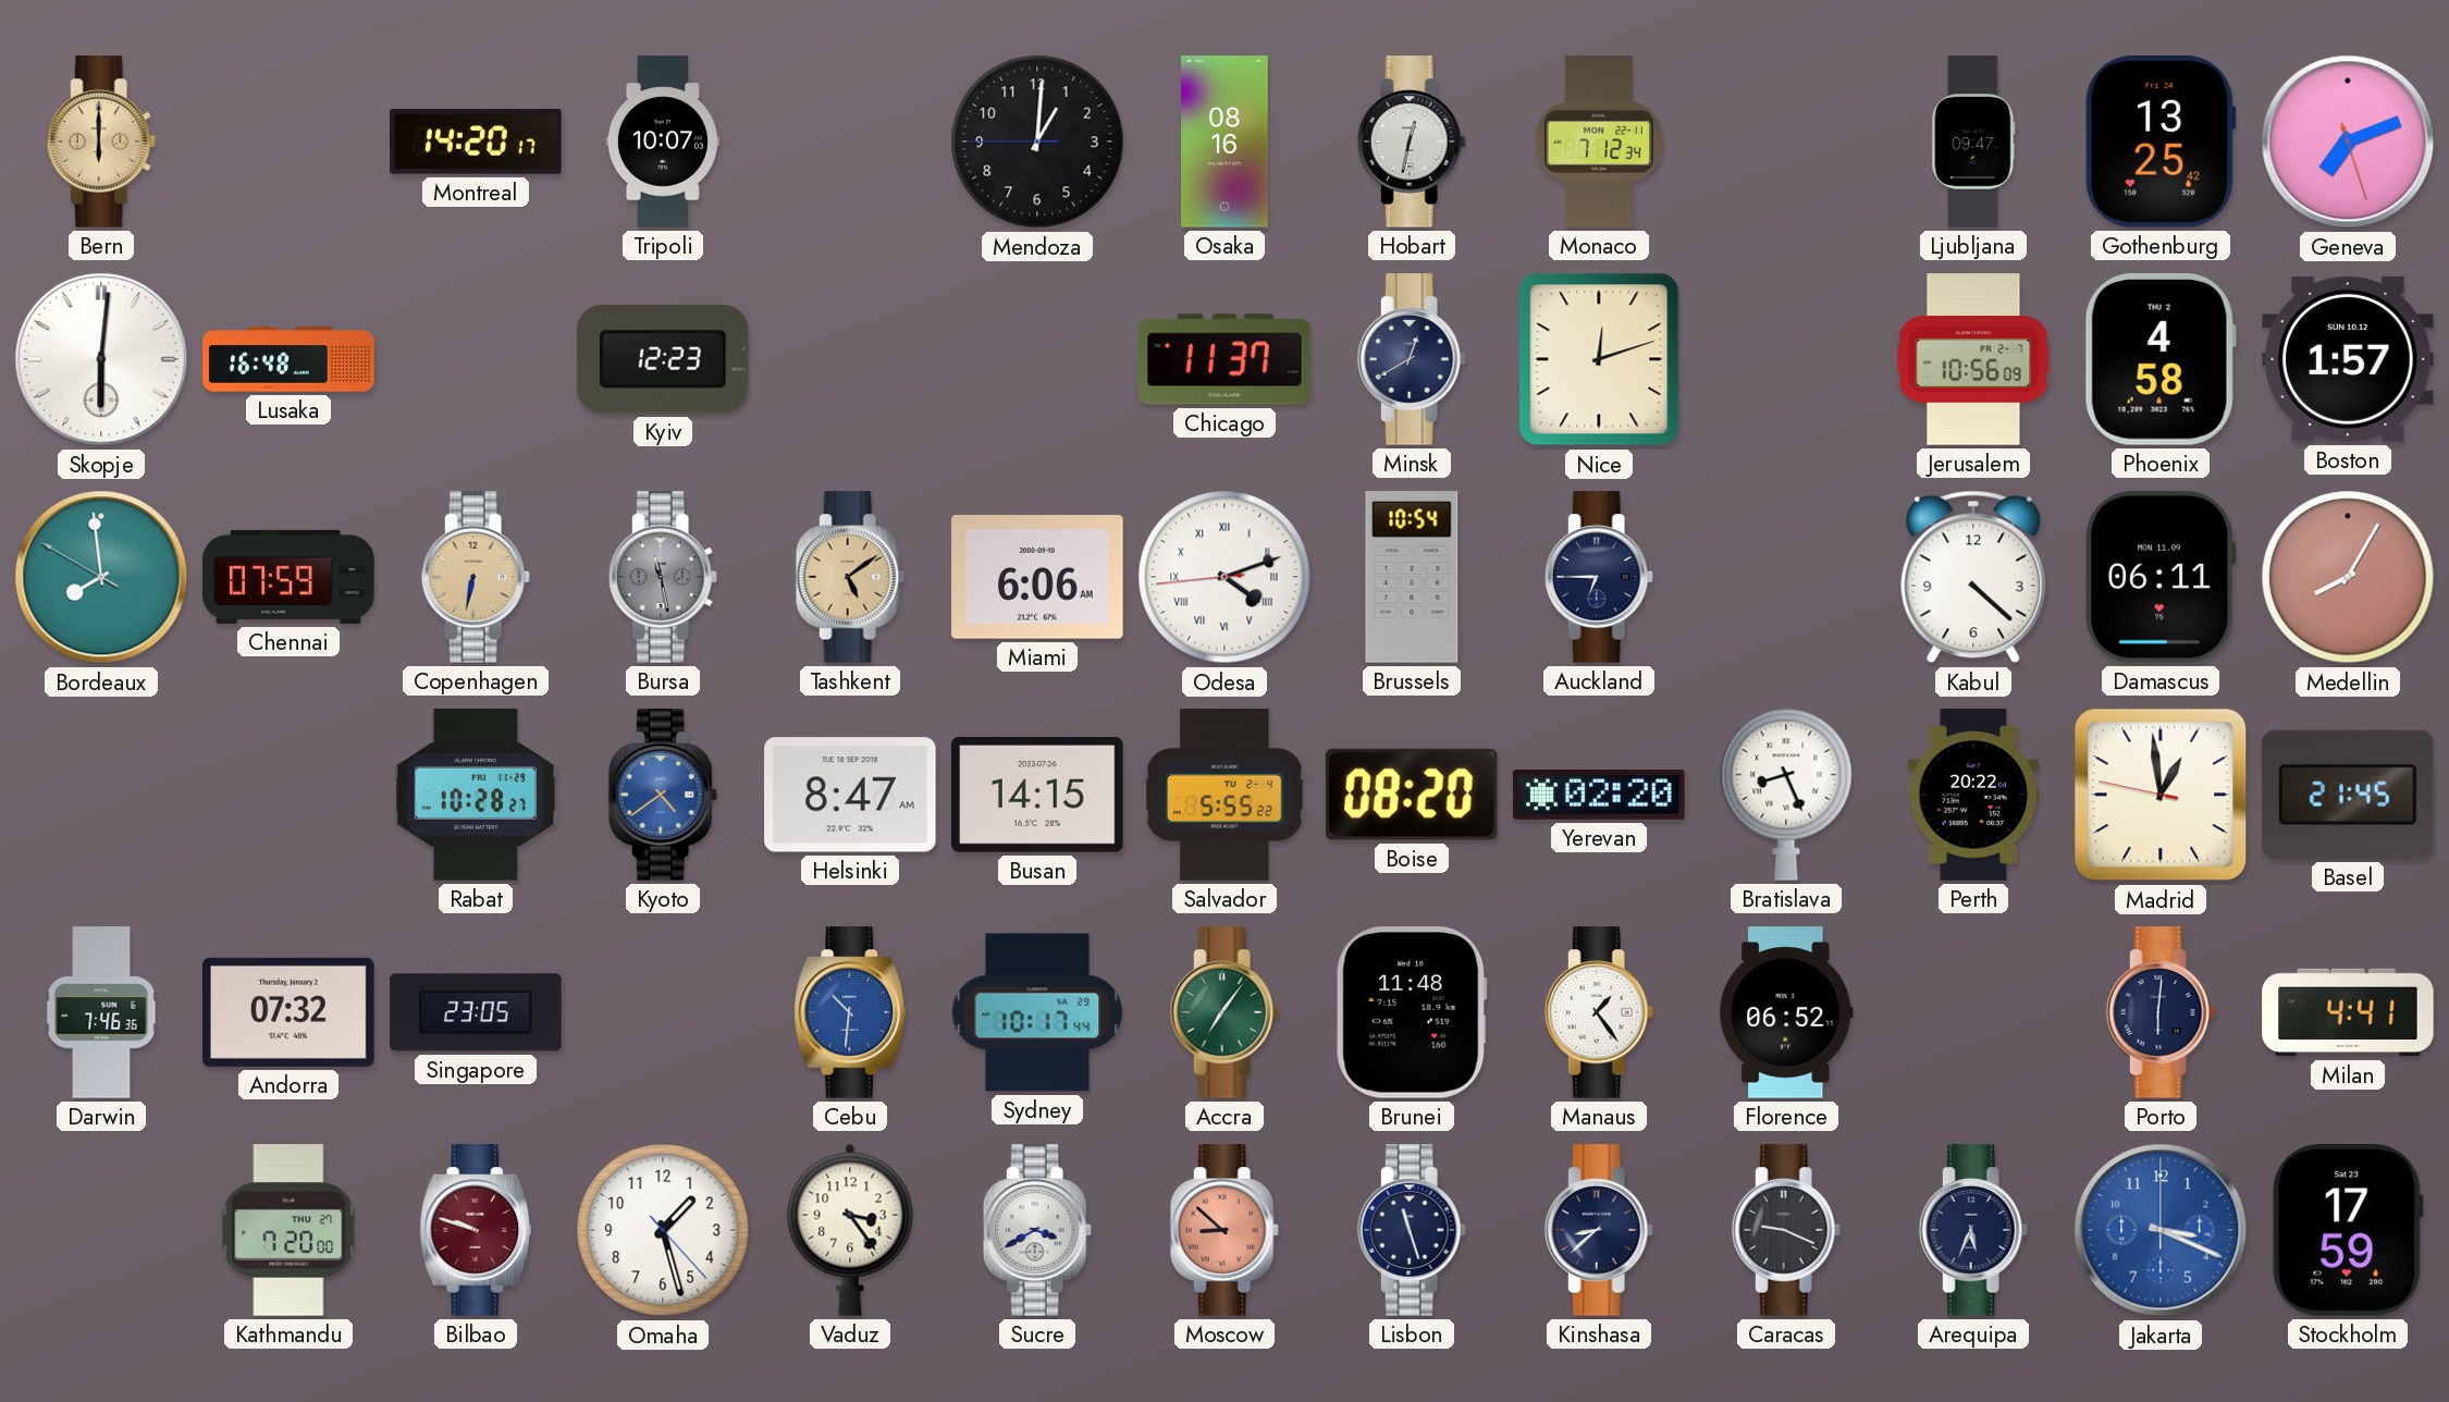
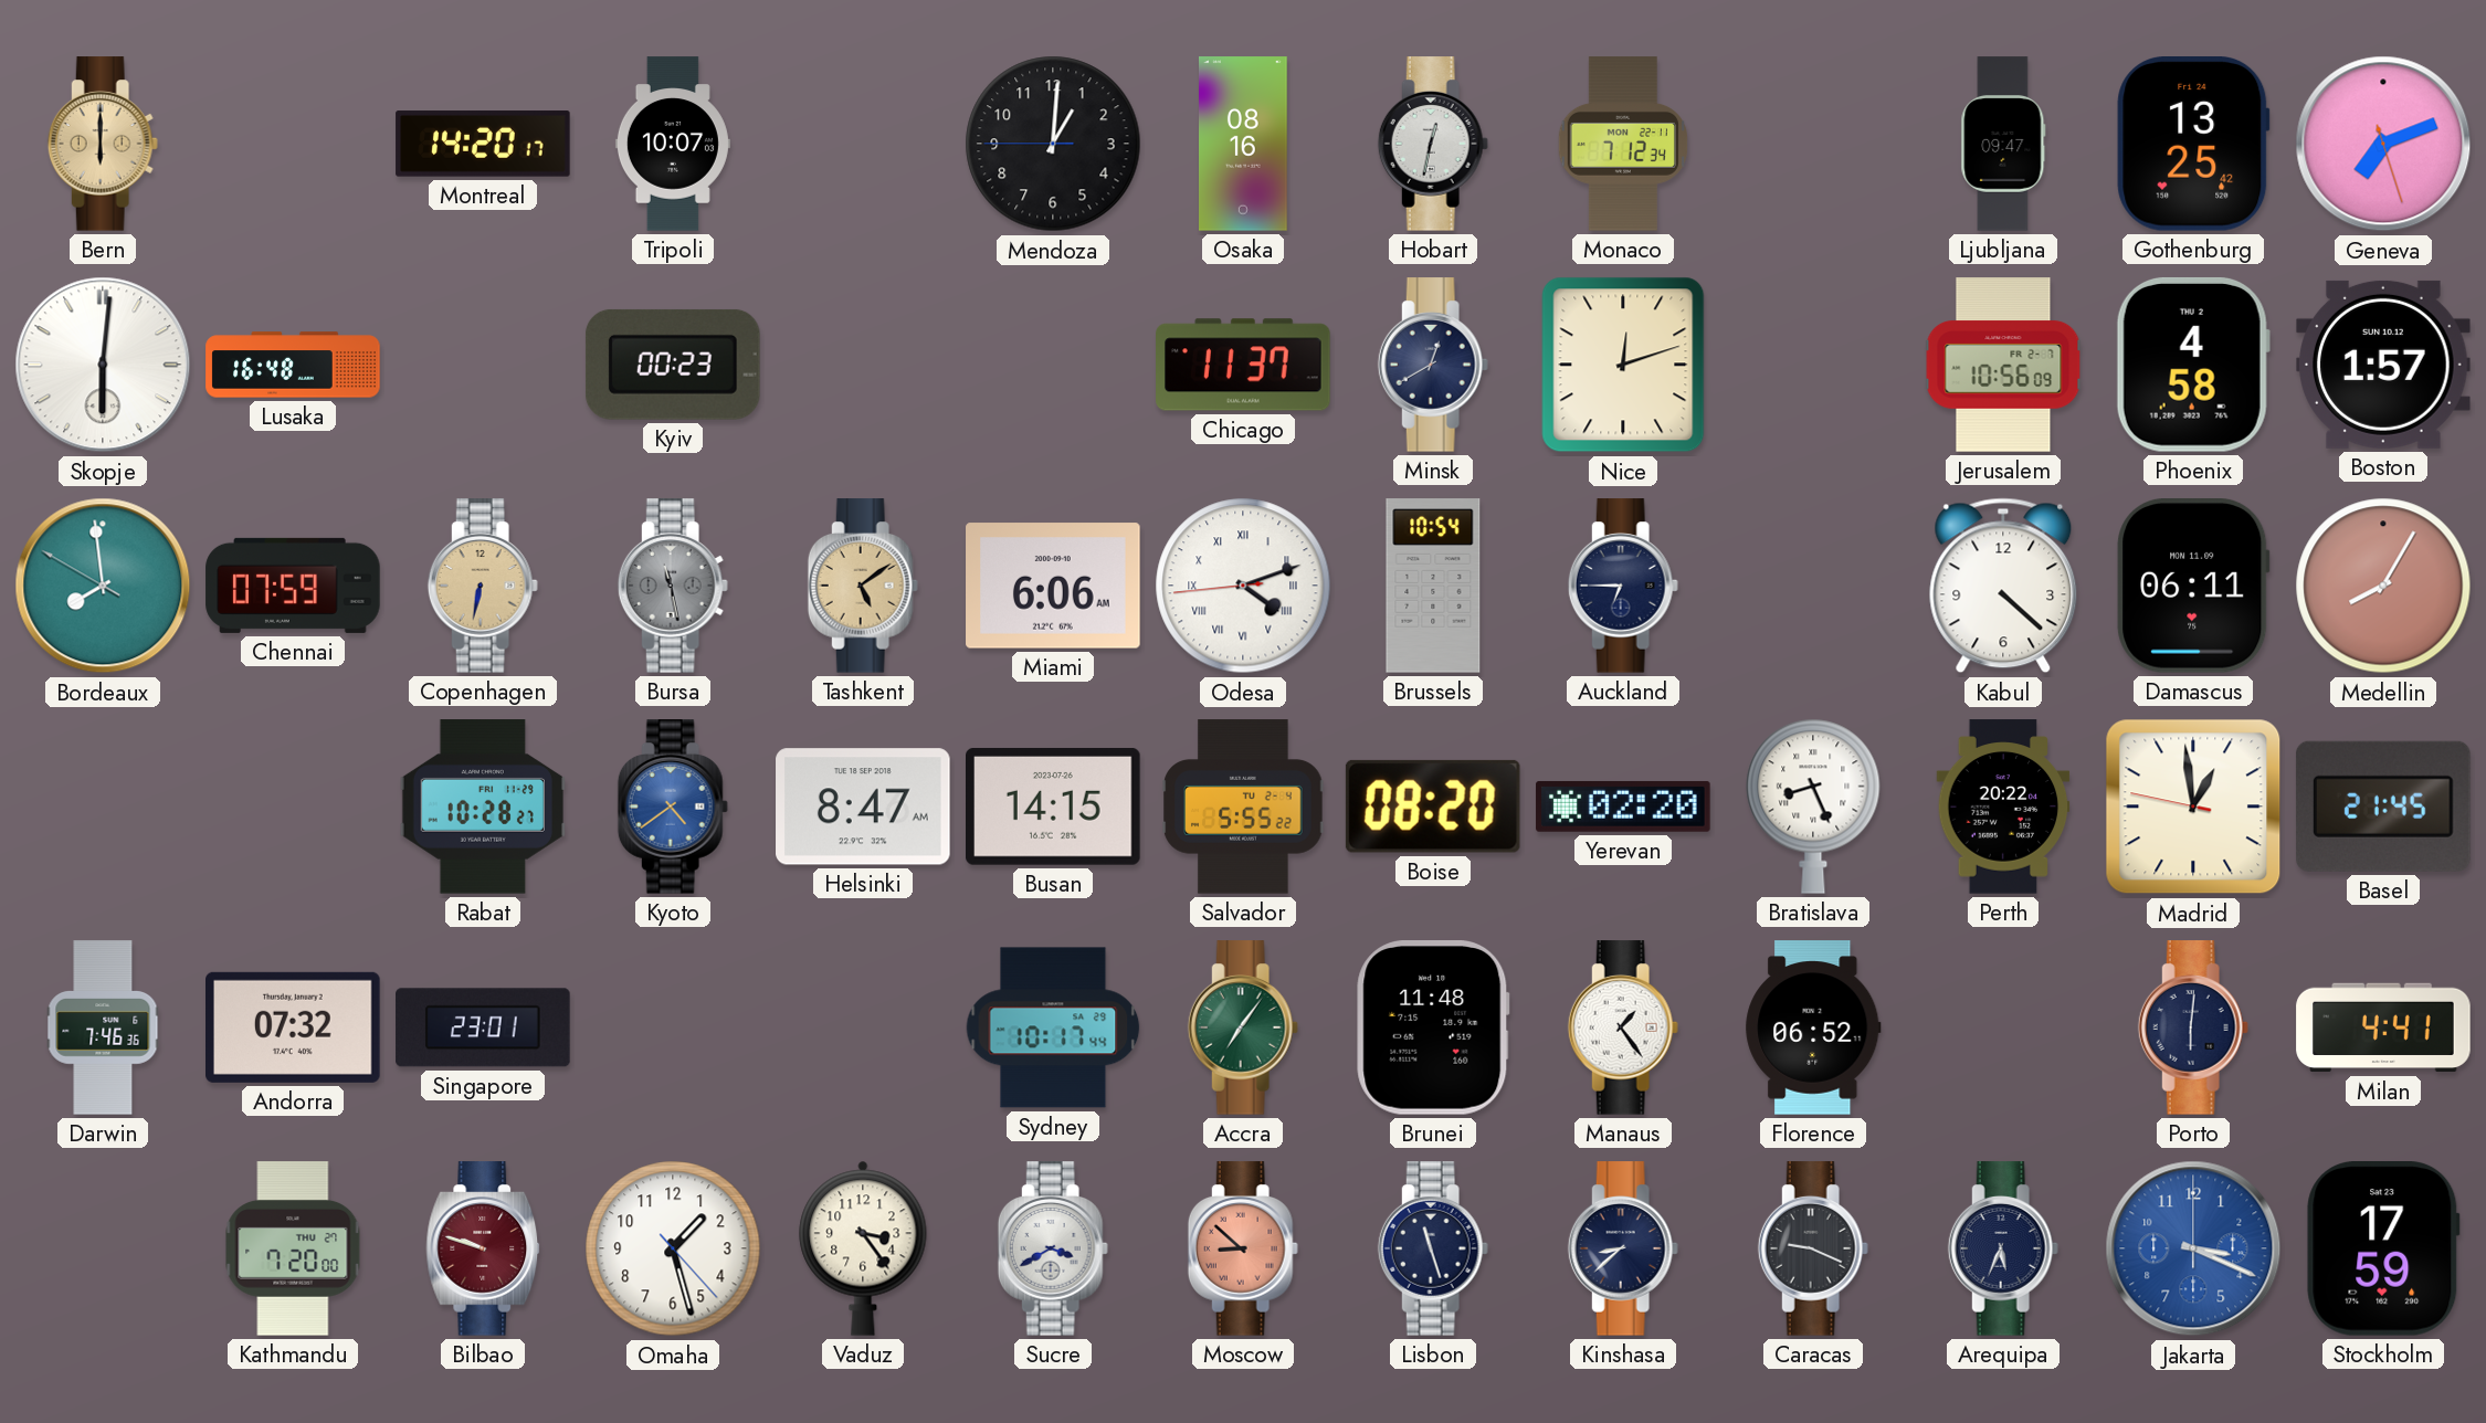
Kyiv: 12:23 -> 00:23 (673, 365)
Singapore: 23:05 -> 23:01 (483, 1027)
Cebu: 10:31 -> none (850, 1012)
